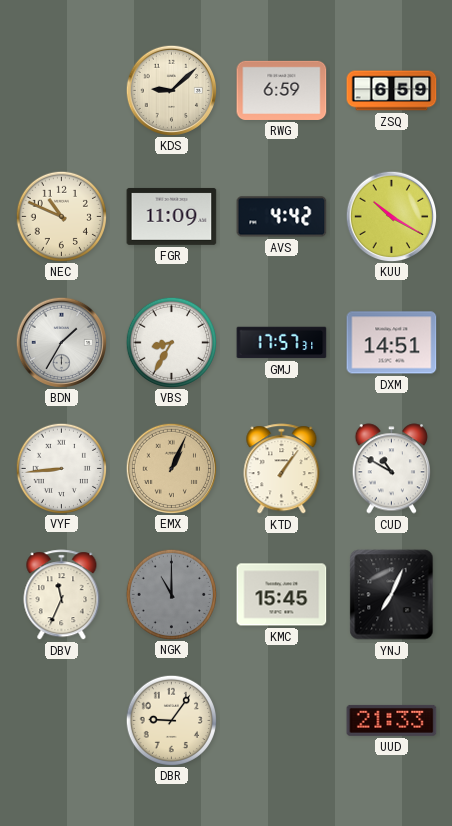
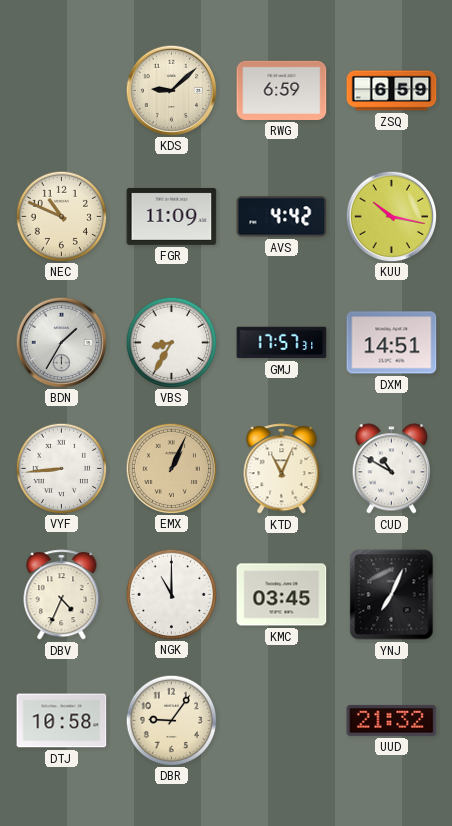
KUU: 10:20 -> 10:17 (391, 216)
KTD: 1:06 -> 11:04 (282, 469)
DBV: 11:34 -> 4:34 (62, 595)
NGK dial: grey -> white (171, 594)
KMC: 15:45 -> 03:45 (282, 595)
DTJ: none -> 10:58 (62, 721)
UUD: 21:33 -> 21:32 (392, 720)
